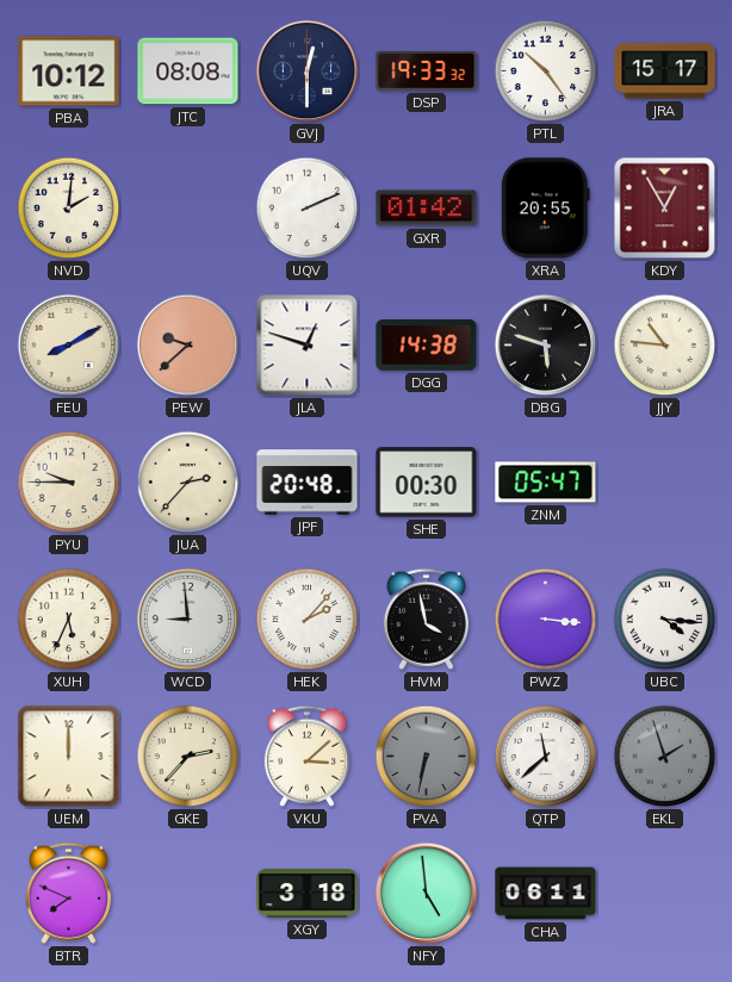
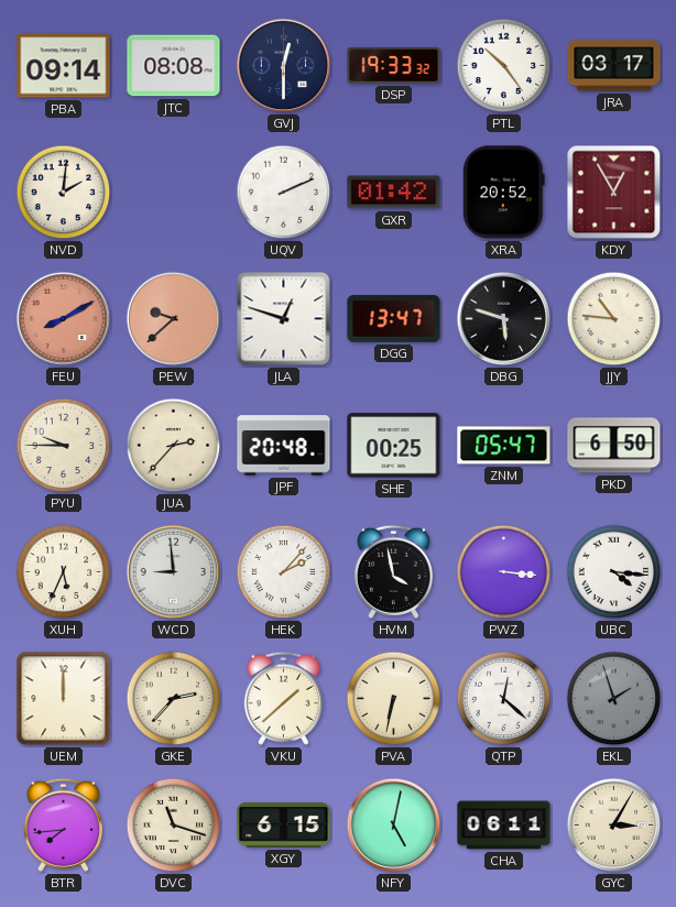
PBA: 10:12 -> 09:14 (64, 66)
JRA: 15:17 -> 03:17 (614, 66)
XRA: 20:55 -> 20:52 (503, 193)
FEU dial: cream -> salmon (64, 319)
DGG: 14:38 -> 13:47 (394, 319)
SHE: 00:30 -> 00:25 (394, 446)
PKD: none -> 6:50 (614, 446)
VKU: 3:08 -> 1:38 (283, 698)
PVA dial: grey -> cream (394, 699)
QTP: 11:38 -> 12:22 (504, 699)
BTR: 7:49 -> 7:44 (63, 824)
DVC: none -> 11:18 (174, 826)
XGY: 3:18 -> 6:15 (284, 826)
NFY: 4:59 -> 5:02 (394, 826)
GYC: none -> 3:05 (614, 826)
